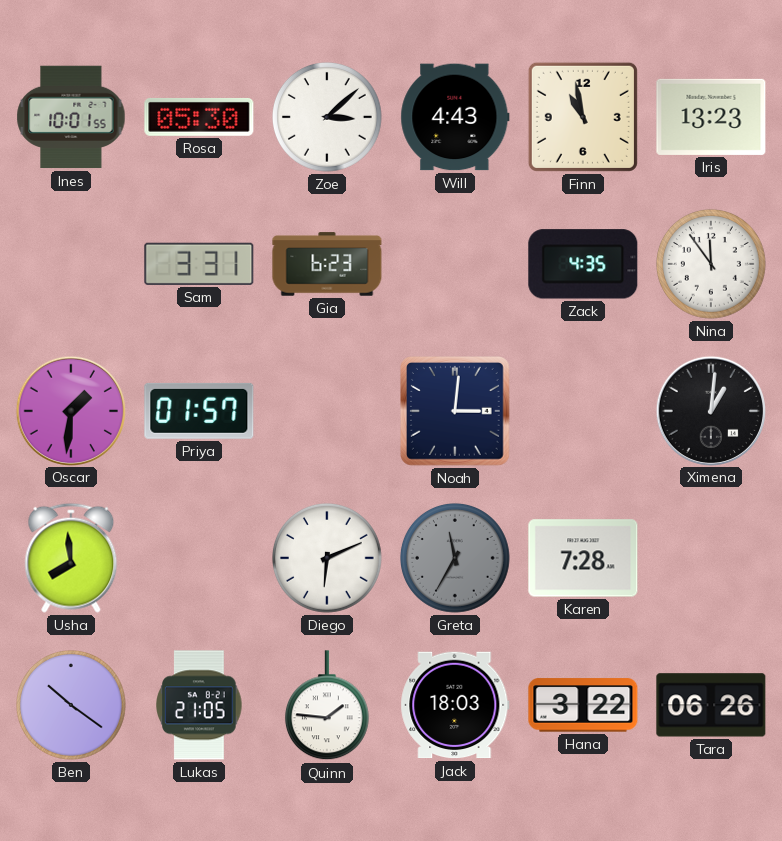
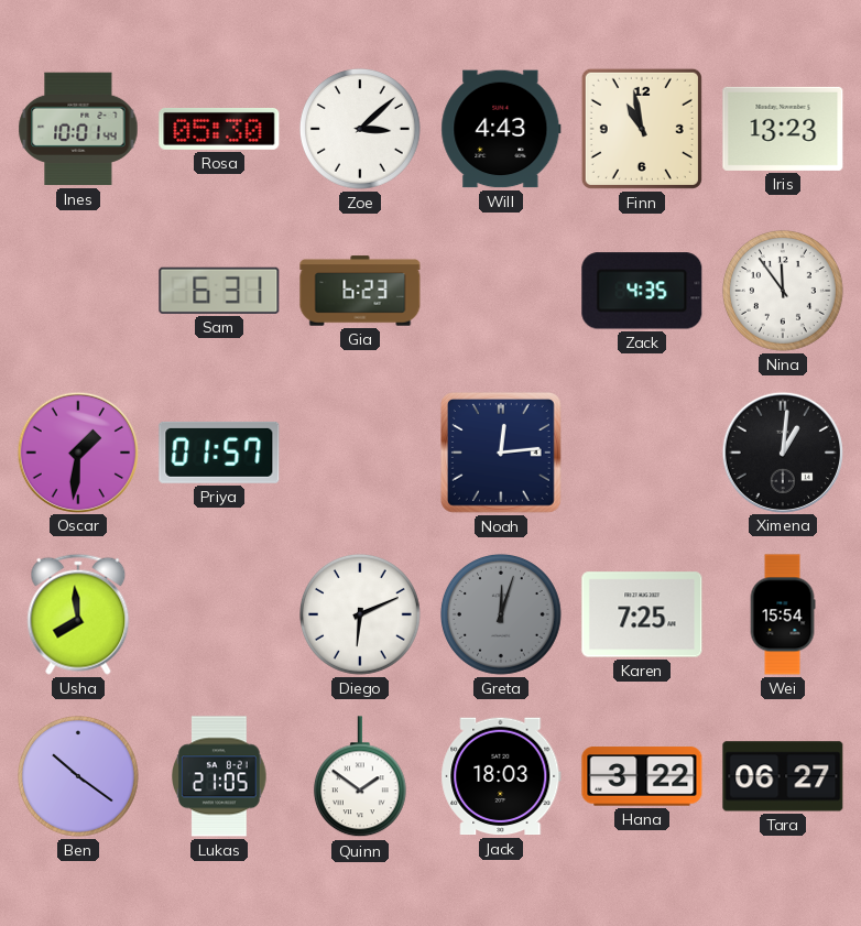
Ines: 10:01:55 -> 10:01:44 (78, 129)
Sam: 3:31 -> 6:31 (219, 291)
Noah: 3:01 -> 12:14 (502, 454)
Greta: 11:35 -> 12:03 (502, 614)
Karen: 7:28 -> 7:25 (642, 614)
Wei: none -> 15:54 (783, 614)
Quinn: 1:46 -> 1:51 (360, 777)
Tara: 06:26 -> 06:27 (783, 776)
